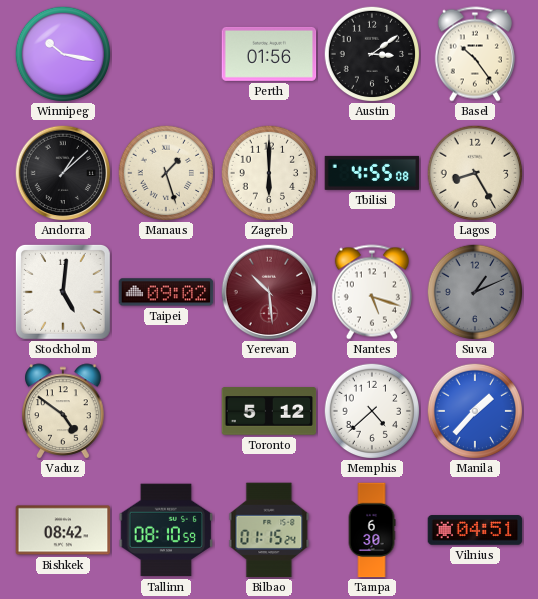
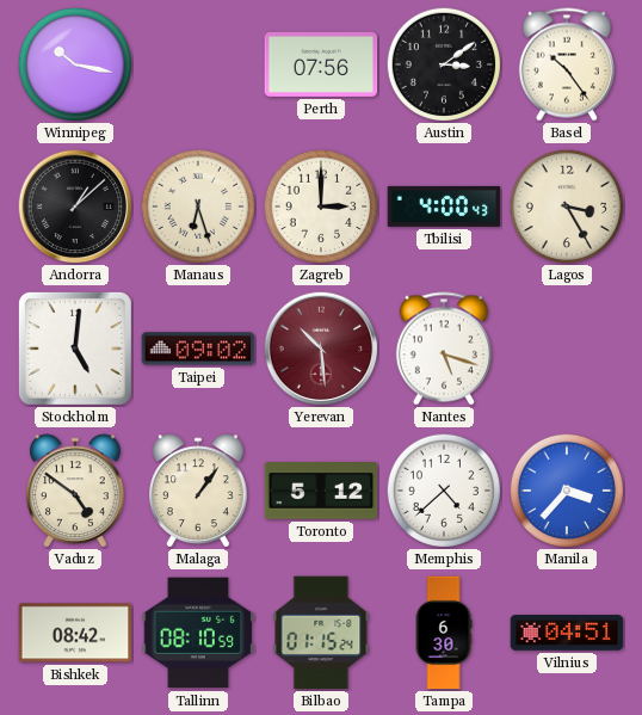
Perth: 01:56 -> 07:56 (321, 64)
Manaus: 1:27 -> 6:27 (197, 205)
Zagreb: 6:00 -> 3:00 (320, 205)
Tbilisi: 4:55 -> 4:00 (444, 207)
Lagos: 8:25 -> 3:25 (566, 205)
Suva: 1:11 -> none (474, 291)
Malaga: none -> 1:06 (198, 491)
Manila: 1:37 -> 3:37 (566, 489)
